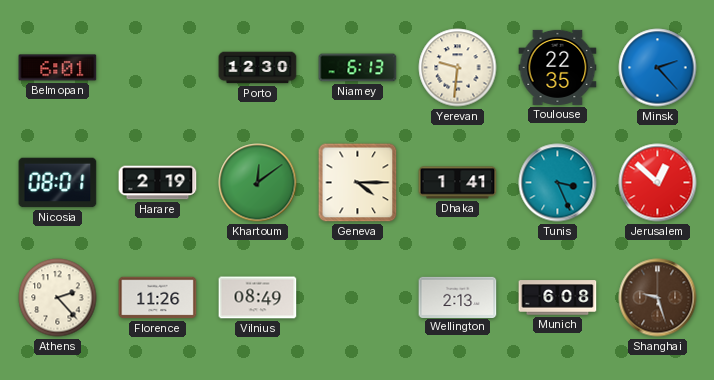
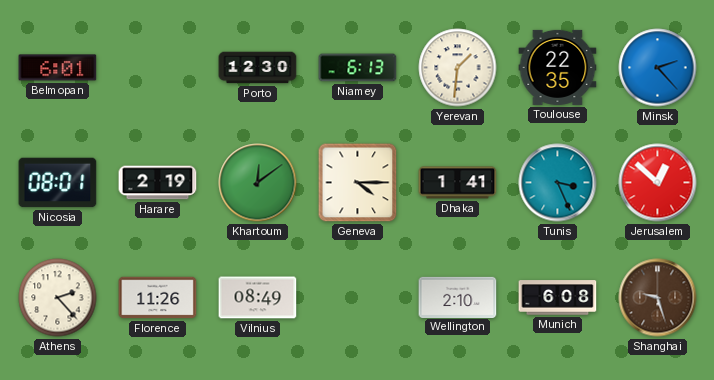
Yerevan: 9:31 -> 1:31 (458, 68)
Wellington: 2:13 -> 2:10 (458, 297)
